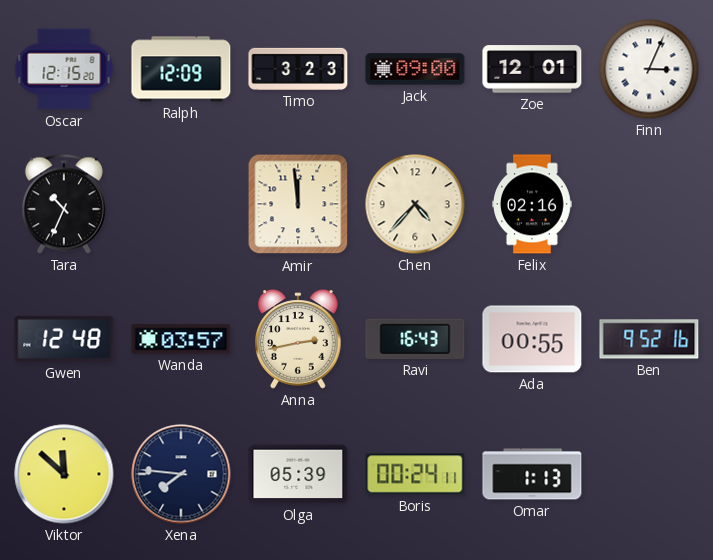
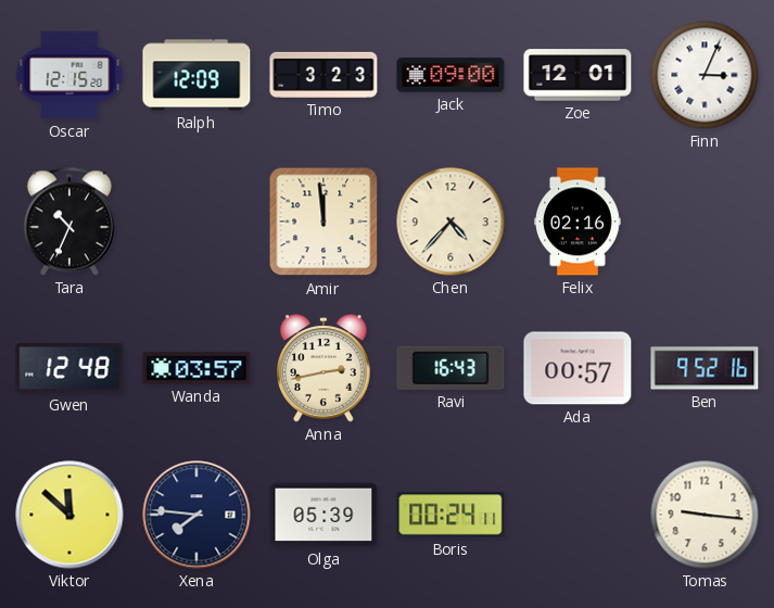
Ada: 00:55 -> 00:57 (578, 368)
Omar: 1:13 -> none (532, 474)
Tomas: none -> 9:16 (705, 515)
